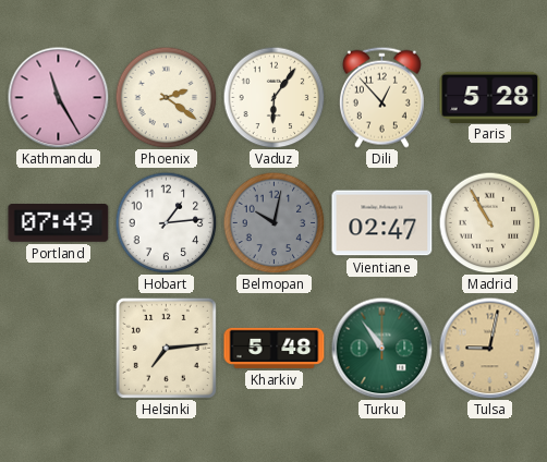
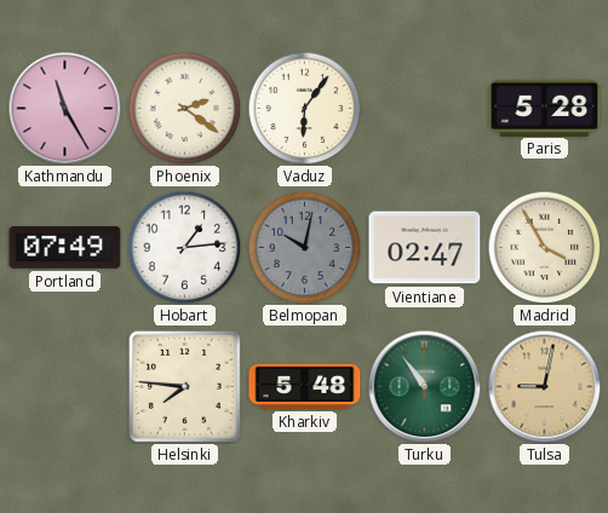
Dili: 12:53 -> none (381, 97)
Madrid: 10:55 -> 3:55 (544, 247)
Helsinki: 7:14 -> 7:46 (184, 386)
